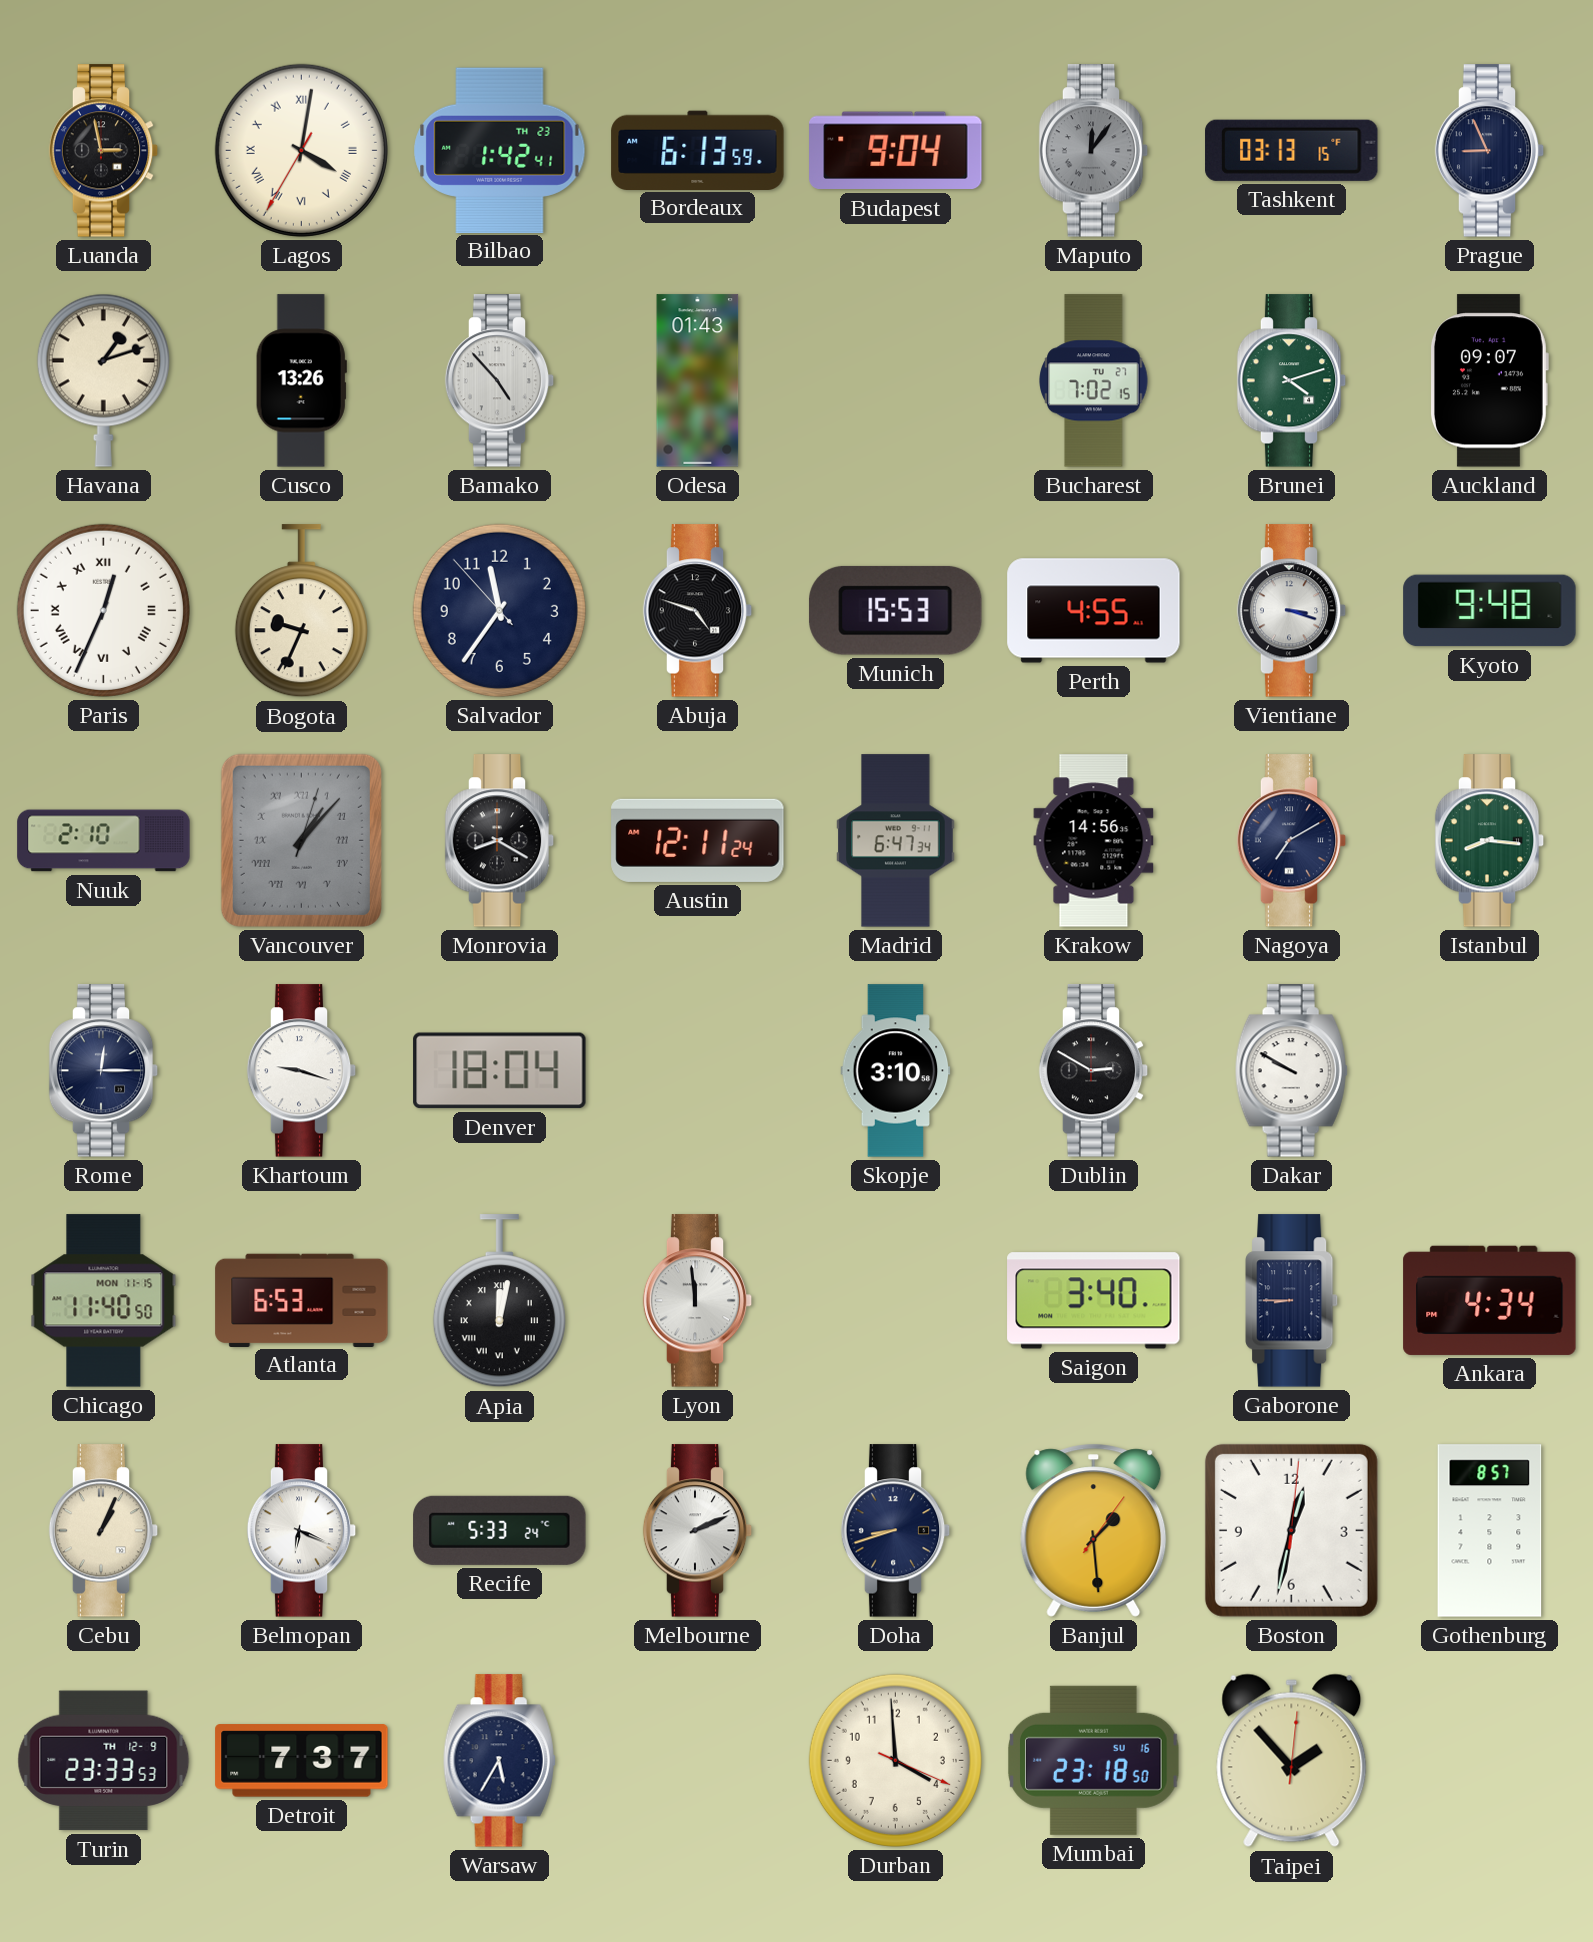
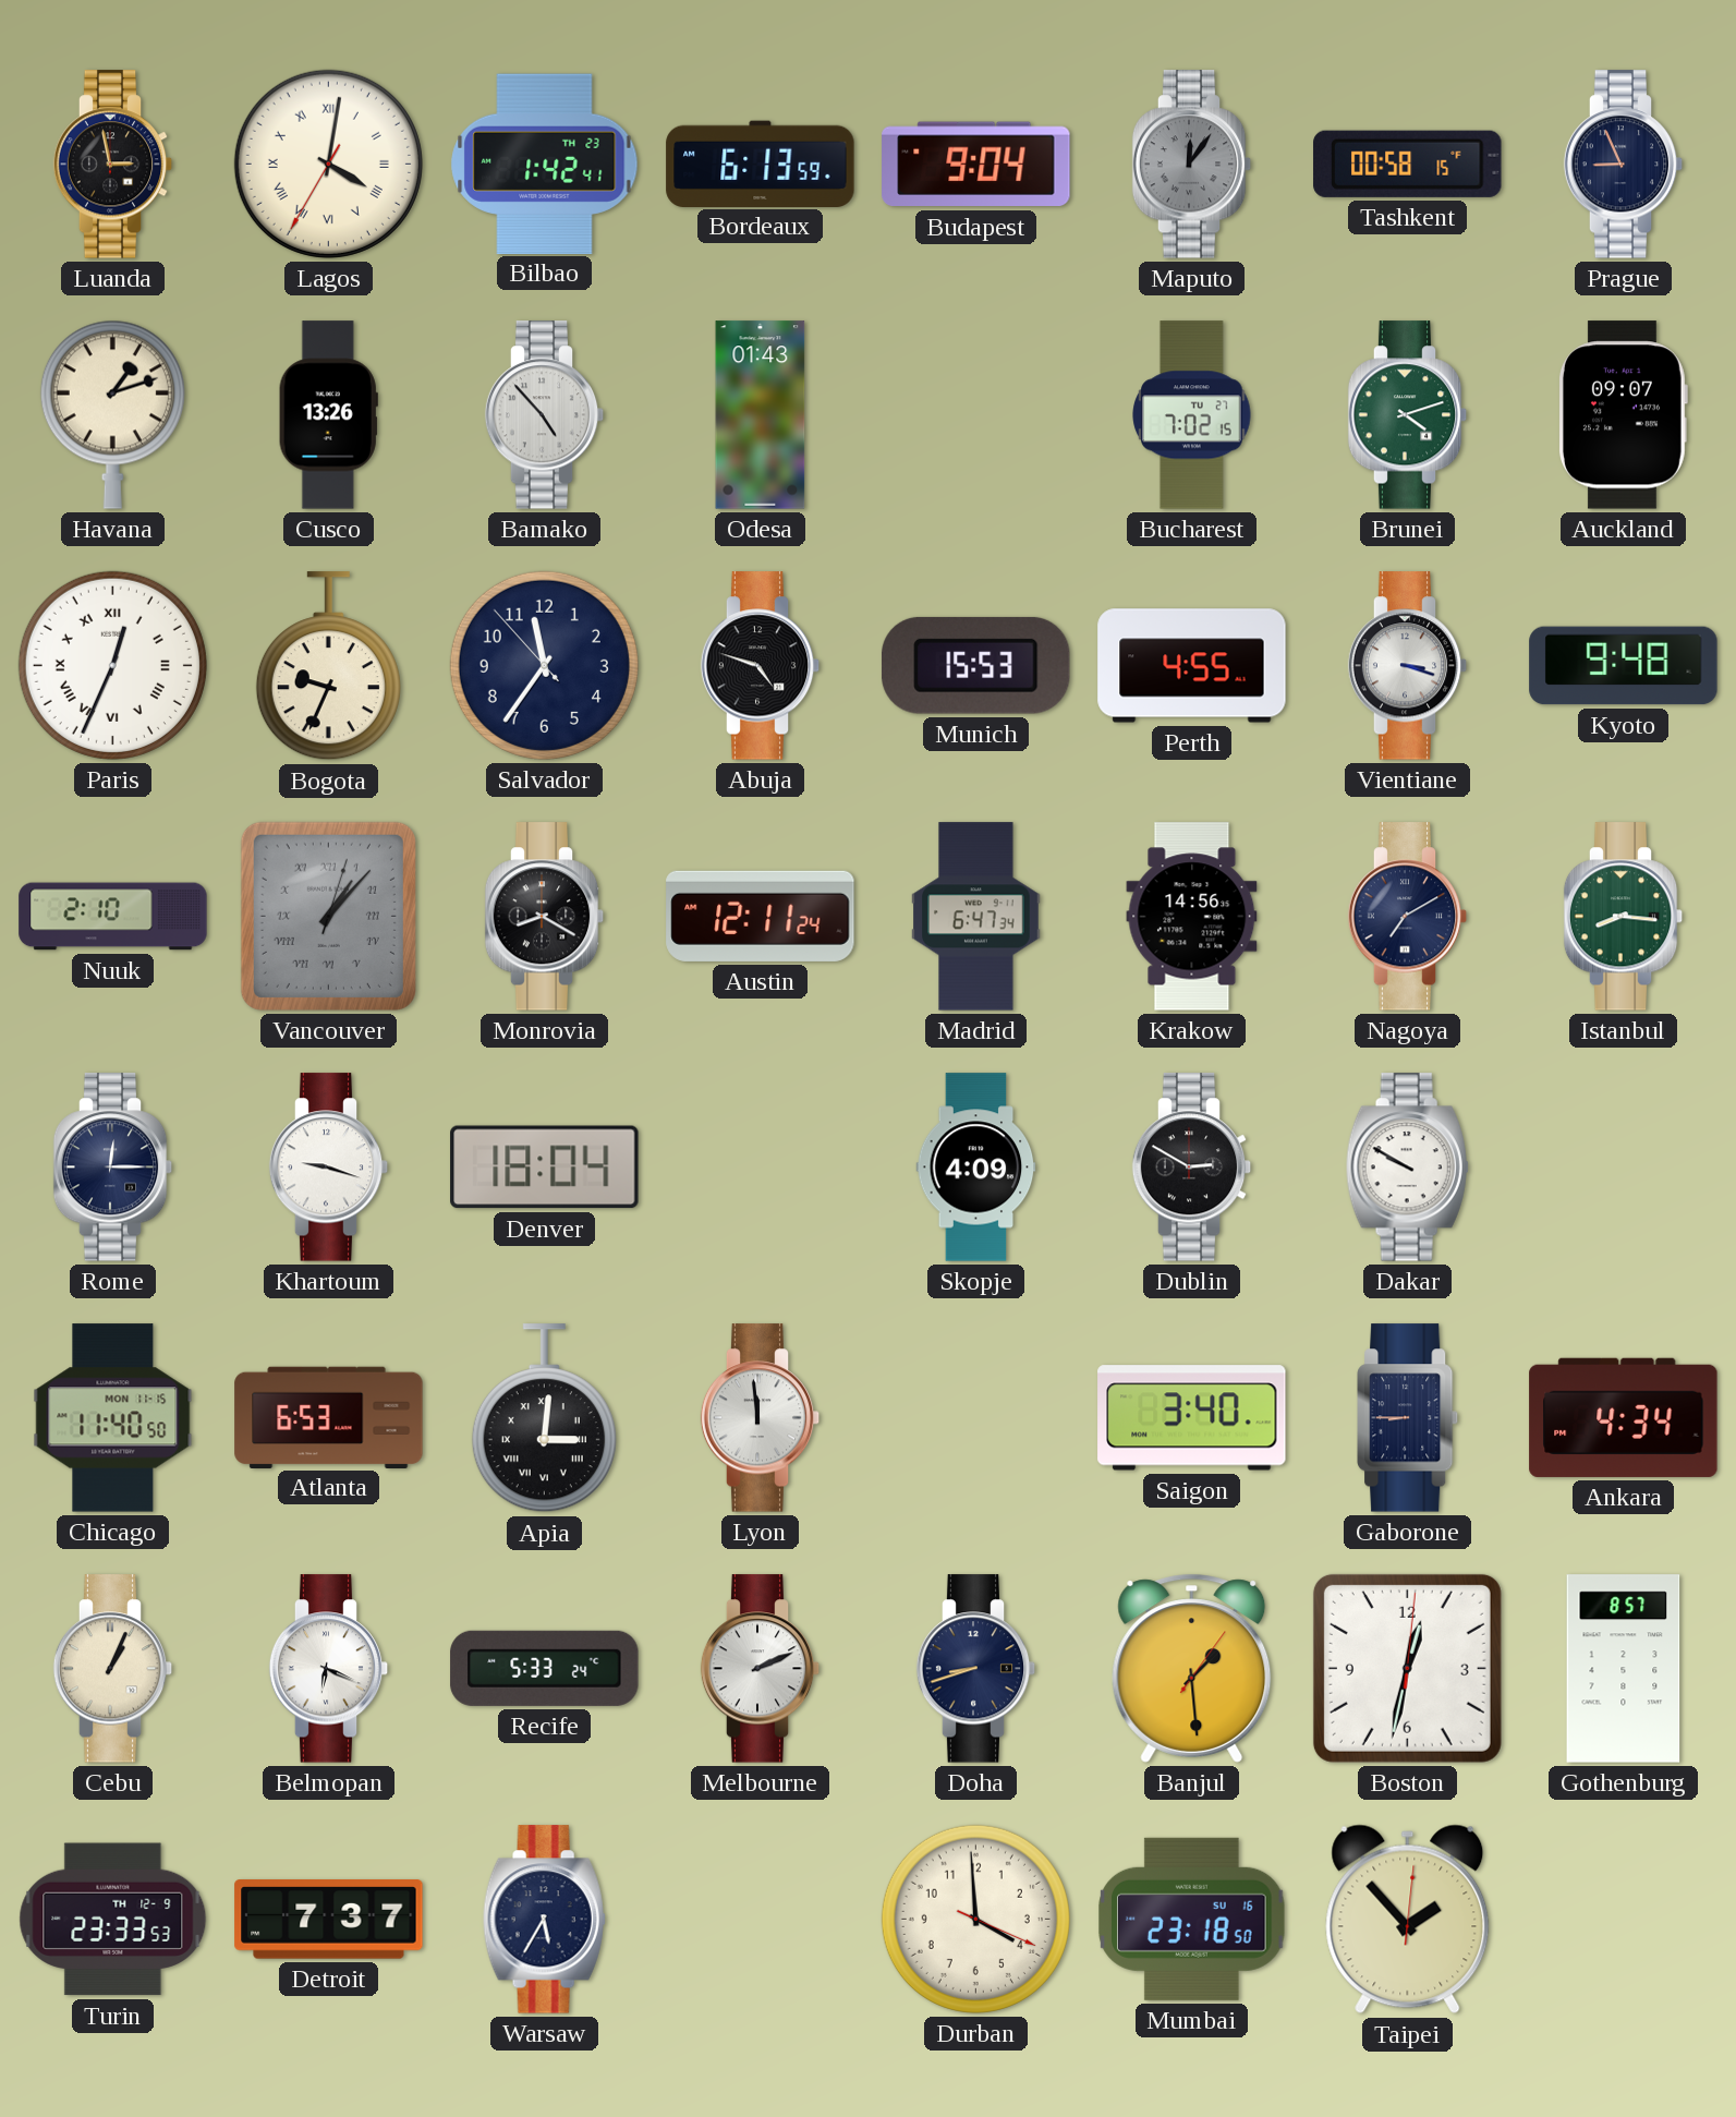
Tashkent: 03:13 -> 00:58 (1408, 164)
Skopje: 3:10 -> 4:09 (976, 1168)
Apia: 12:02 -> 3:01 (544, 1418)
